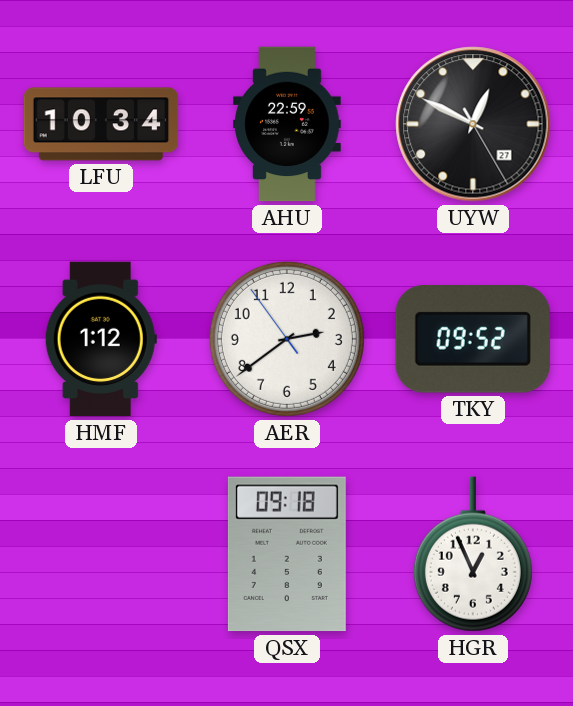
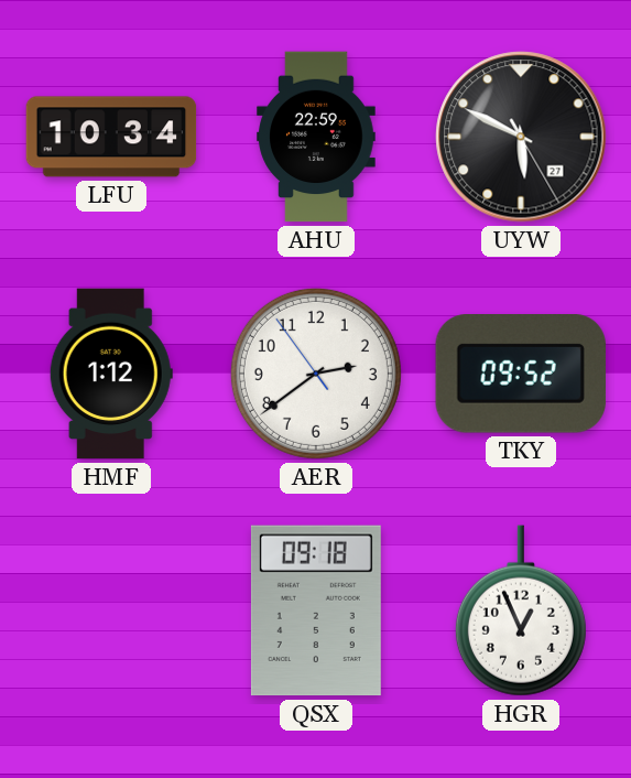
UYW: 12:49 -> 5:49 (521, 137)
